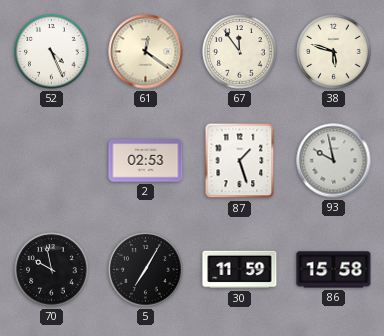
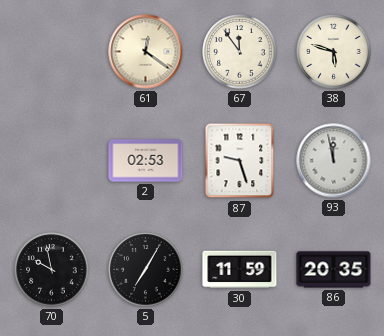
52: 4:26 -> none (52, 52)
87: 1:27 -> 9:27 (240, 161)
93: 9:58 -> 11:58 (334, 161)
86: 15:58 -> 20:35 (334, 270)
